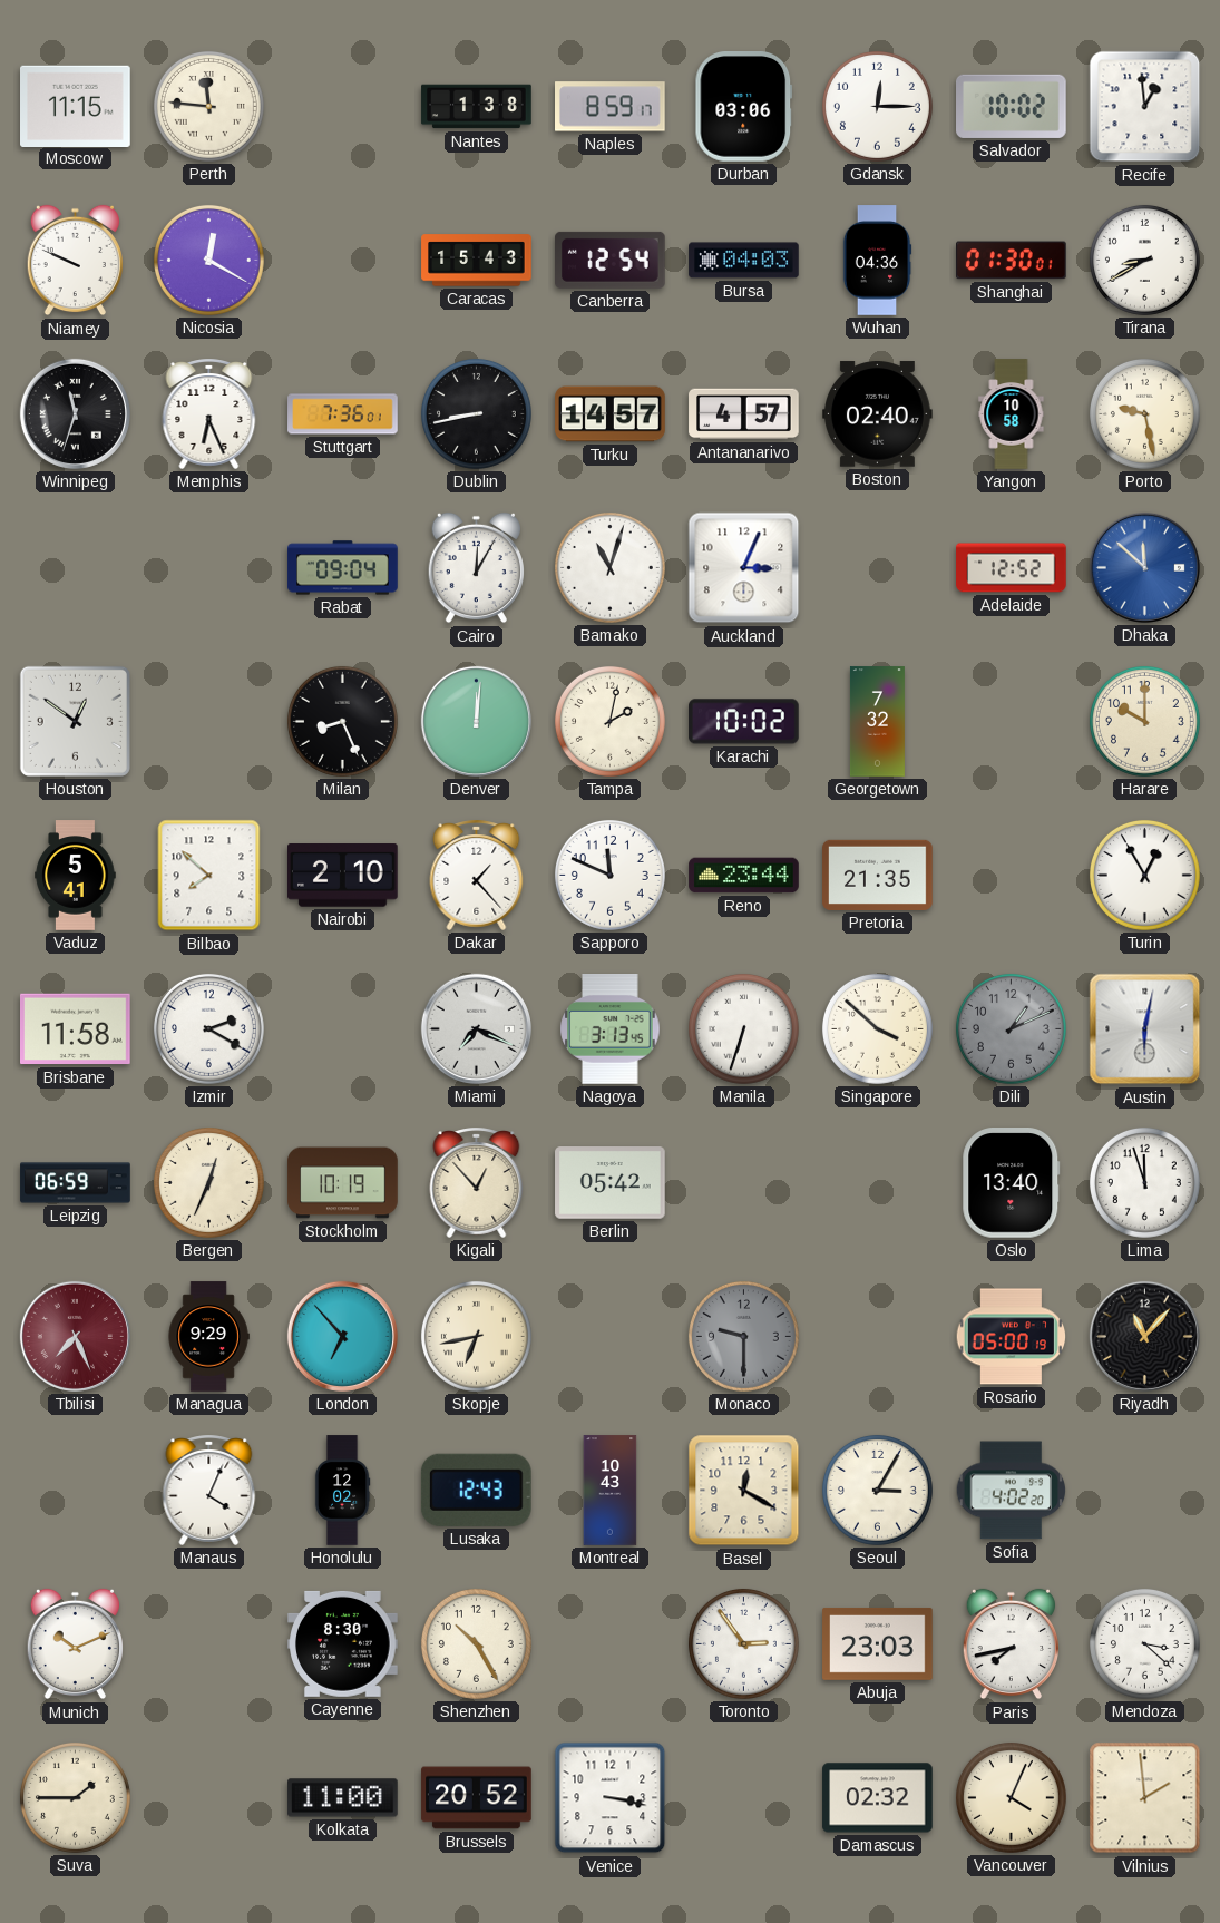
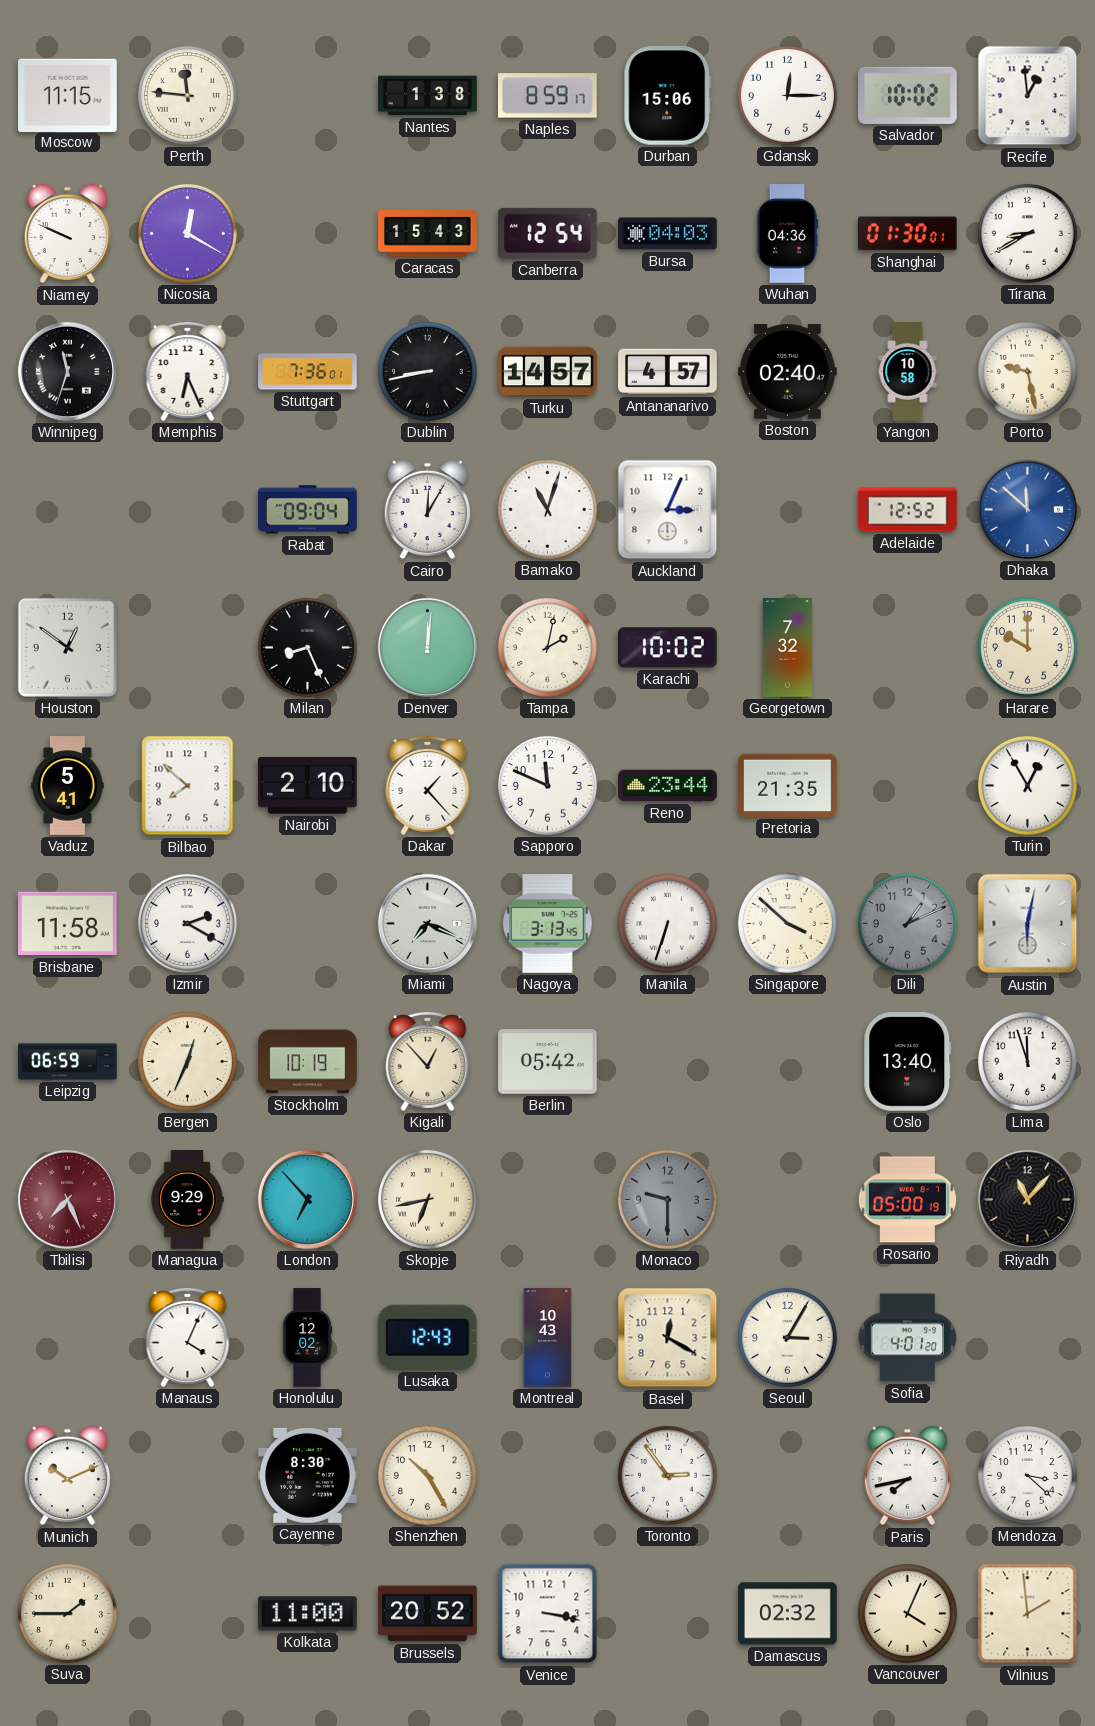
Durban: 03:06 -> 15:06 (668, 96)
Sofia: 4:02 -> 4:01 (908, 1338)
Abuja: 23:03 -> none (878, 1644)
